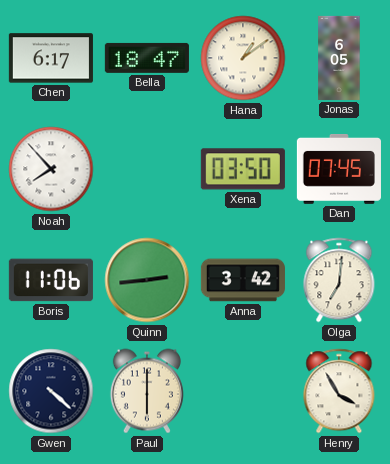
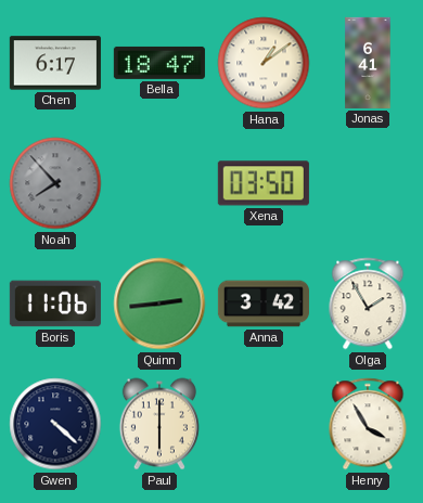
Jonas: 6:05 -> 6:41 (368, 63)
Noah dial: white -> grey (55, 183)
Dan: 07:45 -> none (339, 170)
Olga: 7:01 -> 1:55 (368, 304)
